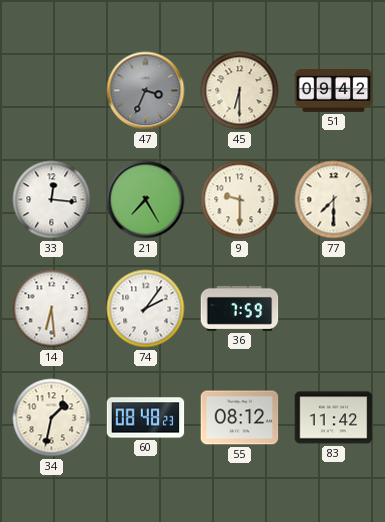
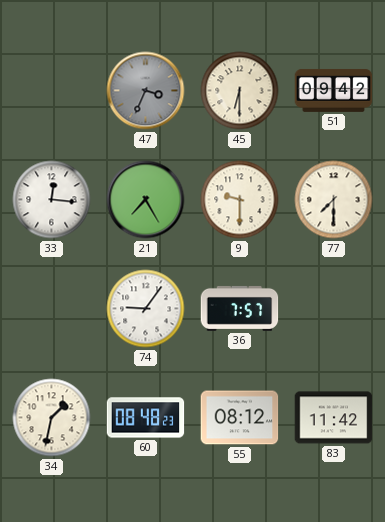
14: 6:29 -> none (52, 309)
74: 2:06 -> 9:06 (146, 309)
36: 7:59 -> 7:57 (240, 308)
